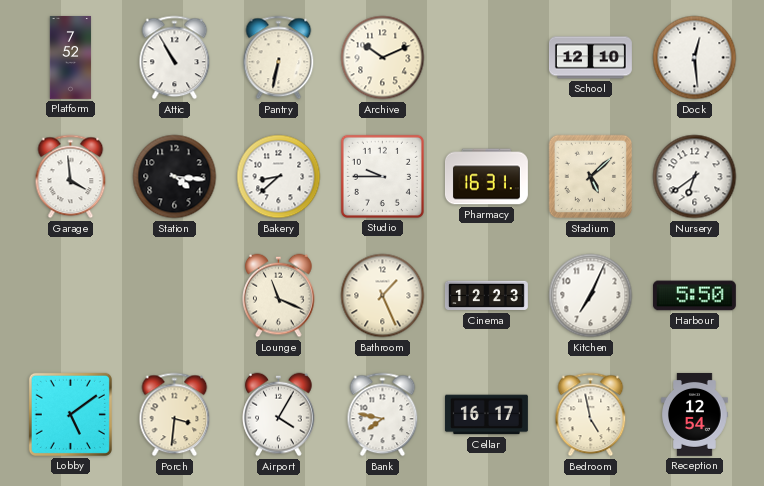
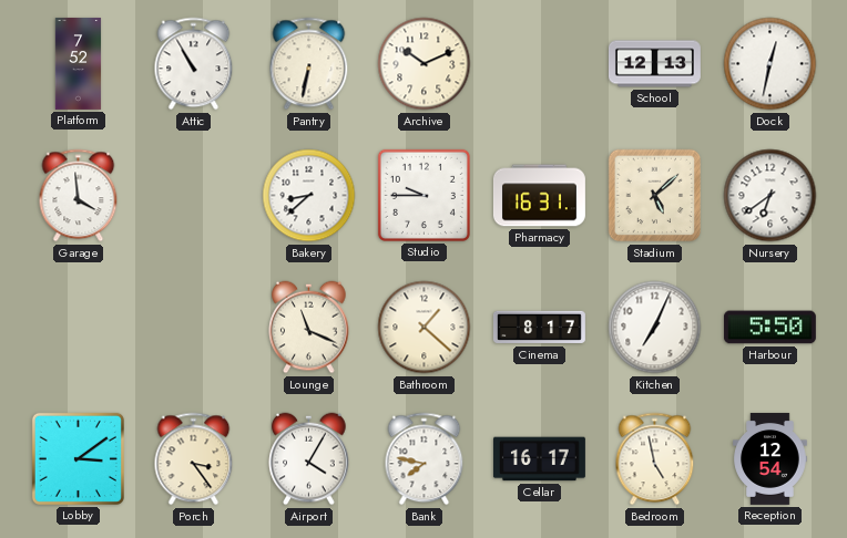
School: 12:10 -> 12:13 (654, 64)
Dock: 12:29 -> 12:32 (771, 64)
Station: 4:16 -> none (175, 177)
Bathroom: 1:26 -> 1:22 (425, 328)
Cinema: 12:23 -> 8:17 (539, 328)
Lobby: 5:09 -> 3:09 (78, 458)
Porch: 3:31 -> 3:24 (194, 459)
